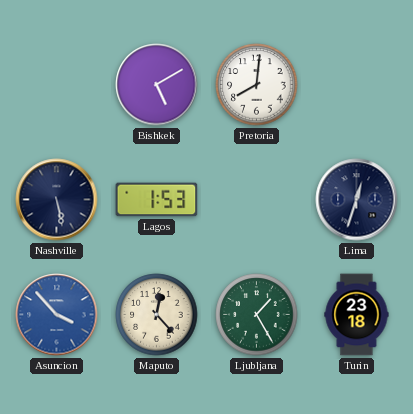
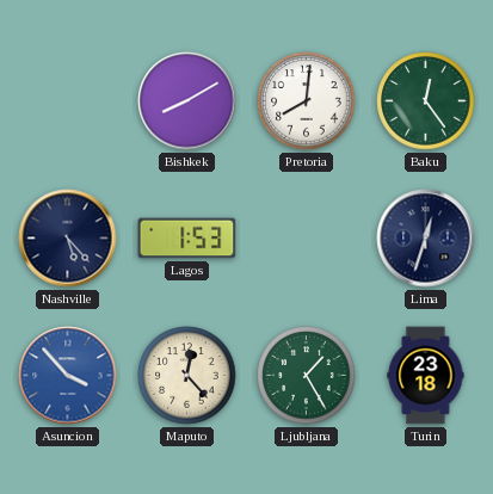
Bishkek: 5:10 -> 8:10 (187, 101)
Baku: none -> 12:24 (426, 101)
Nashville: 5:28 -> 5:23 (68, 239)
